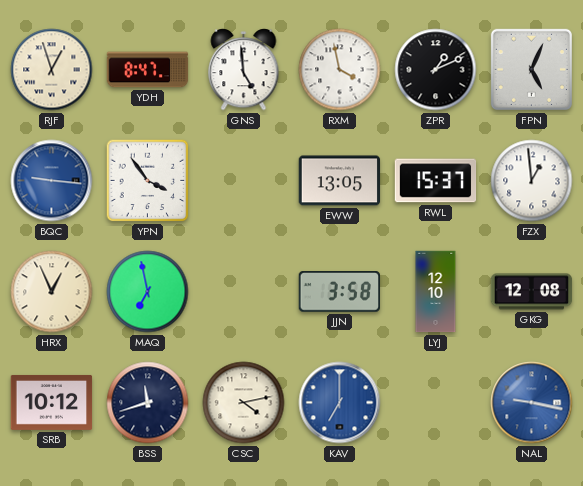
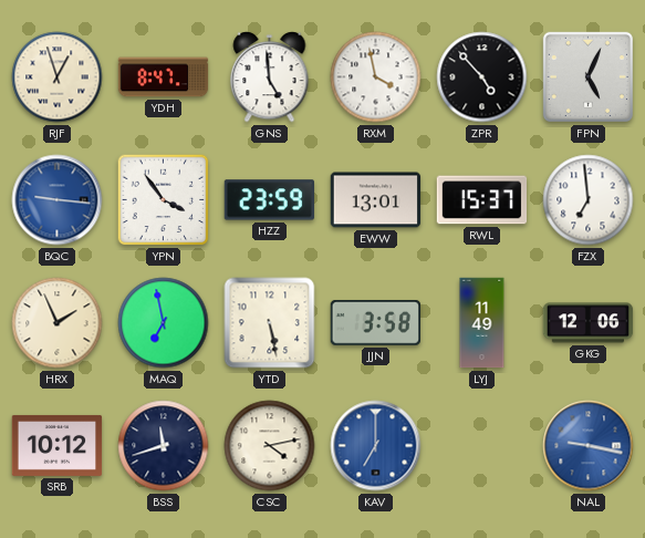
ZPR: 1:11 -> 4:53 (482, 77)
HZZ: none -> 23:59 (269, 200)
EWW: 13:05 -> 13:01 (376, 200)
FZX: 12:59 -> 6:59 (589, 200)
HRX: 12:56 -> 1:56 (58, 323)
YTD: none -> 5:28 (270, 323)
LYJ: 12:10 -> 11:49 (482, 323)
GKG: 12:08 -> 12:06 (589, 323)
